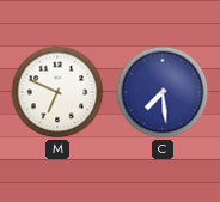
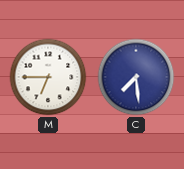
M: 6:49 -> 6:45 (48, 77)
